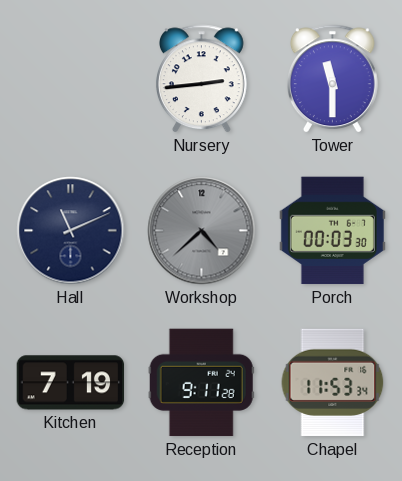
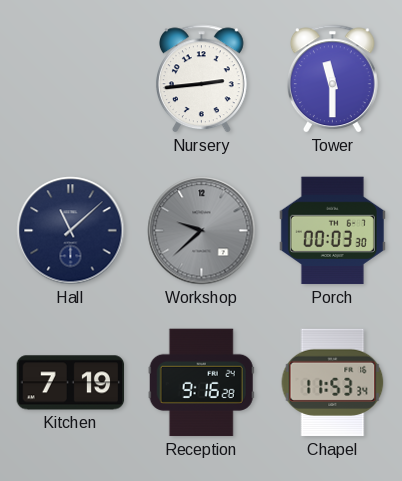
Hall: 11:11 -> 11:08 (71, 231)
Workshop: 4:38 -> 9:38 (202, 231)
Reception: 9:11 -> 9:16 (201, 383)
